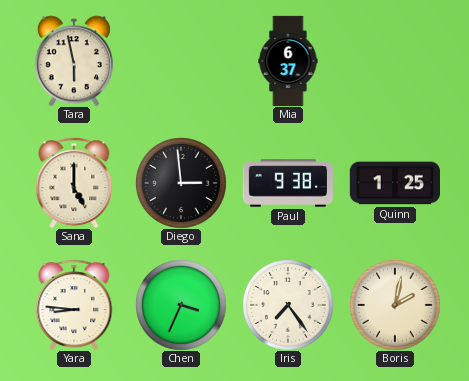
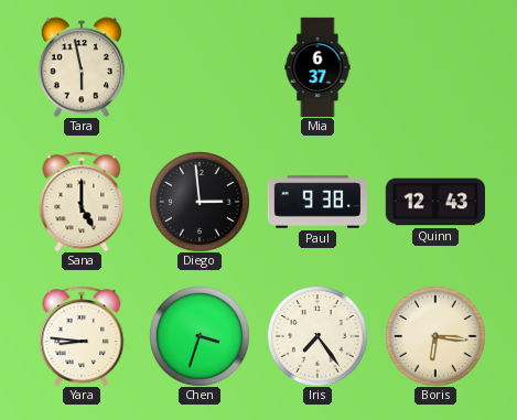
Quinn: 1:25 -> 12:43 (435, 202)
Chen: 3:34 -> 3:33 (200, 336)
Boris: 2:02 -> 6:16 (435, 336)
